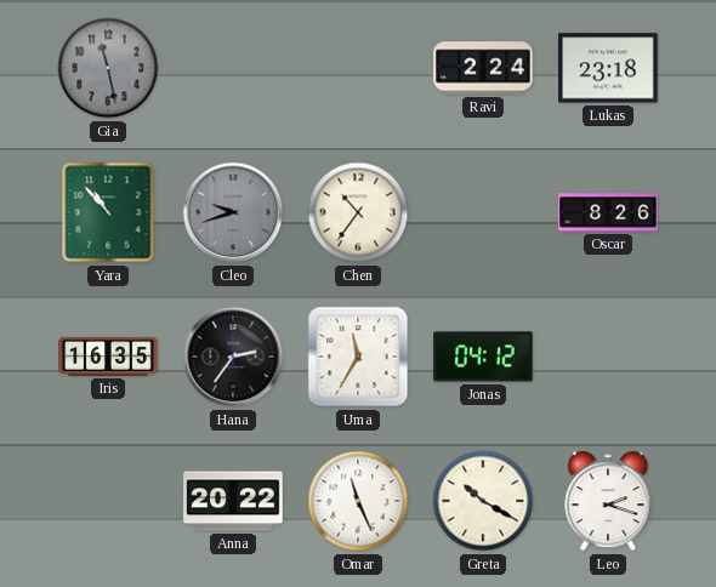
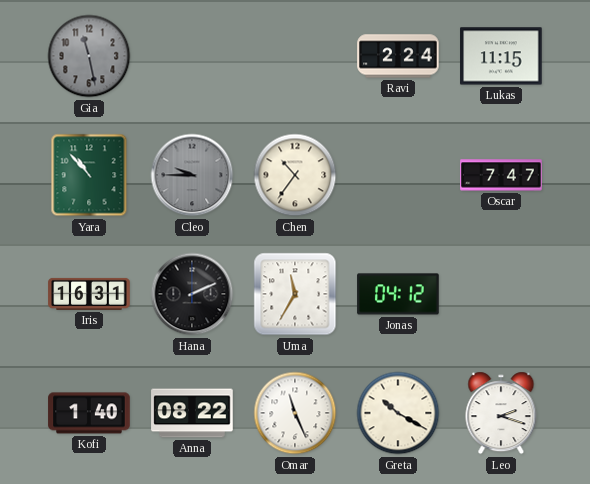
Lukas: 23:18 -> 11:15 (501, 56)
Cleo: 9:42 -> 9:45 (192, 175)
Oscar: 8:26 -> 7:47 (501, 175)
Iris: 16:35 -> 16:31 (89, 294)
Hana: 2:36 -> 2:11 (192, 294)
Kofi: none -> 1:40 (89, 413)
Anna: 20:22 -> 08:22 (192, 413)
